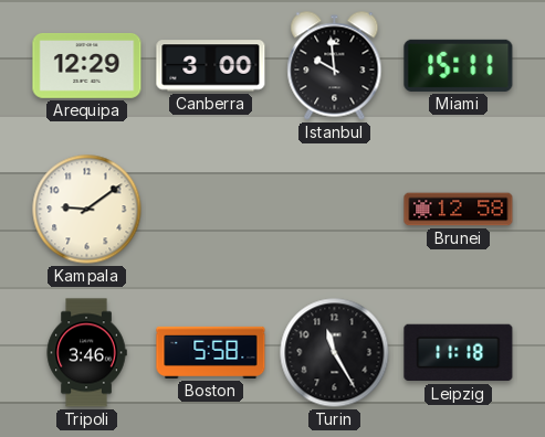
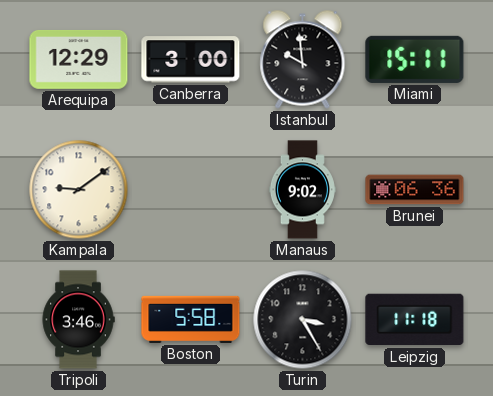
Manaus: none -> 9:02 (302, 190)
Brunei: 12:58 -> 06:36 (415, 190)
Turin: 11:25 -> 3:25 (303, 320)
